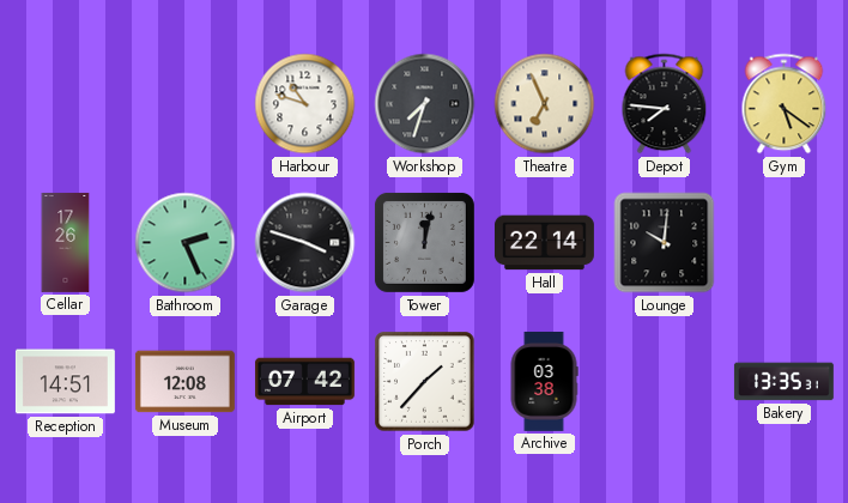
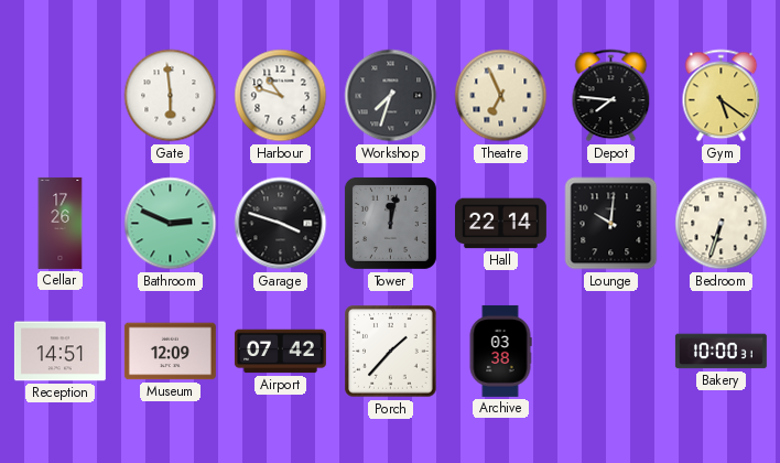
Gate: none -> 5:59 (171, 96)
Bathroom: 2:26 -> 2:49 (171, 224)
Bedroom: none -> 6:33 (722, 224)
Museum: 12:08 -> 12:09 (170, 352)
Bakery: 13:35 -> 10:00 (721, 352)
